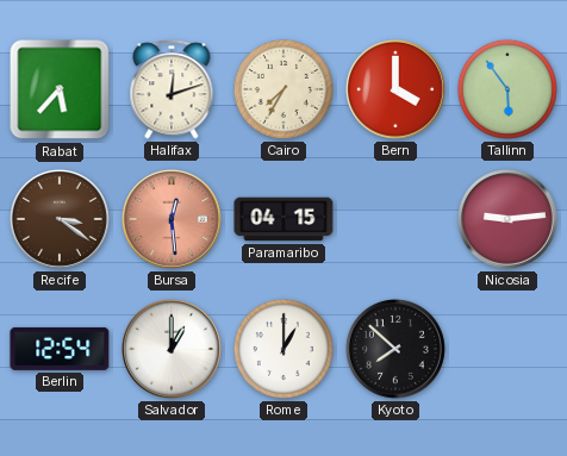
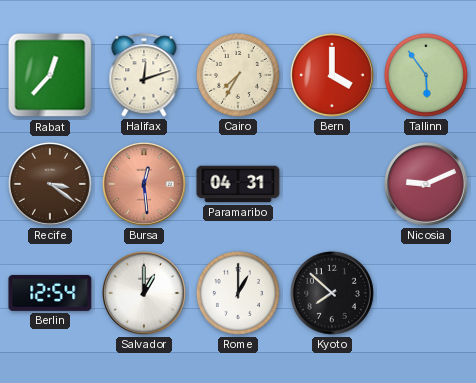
Rabat: 5:37 -> 12:37 (50, 75)
Paramaribo: 04:15 -> 04:31 (238, 184)
Nicosia: 9:14 -> 9:11 (426, 184)
